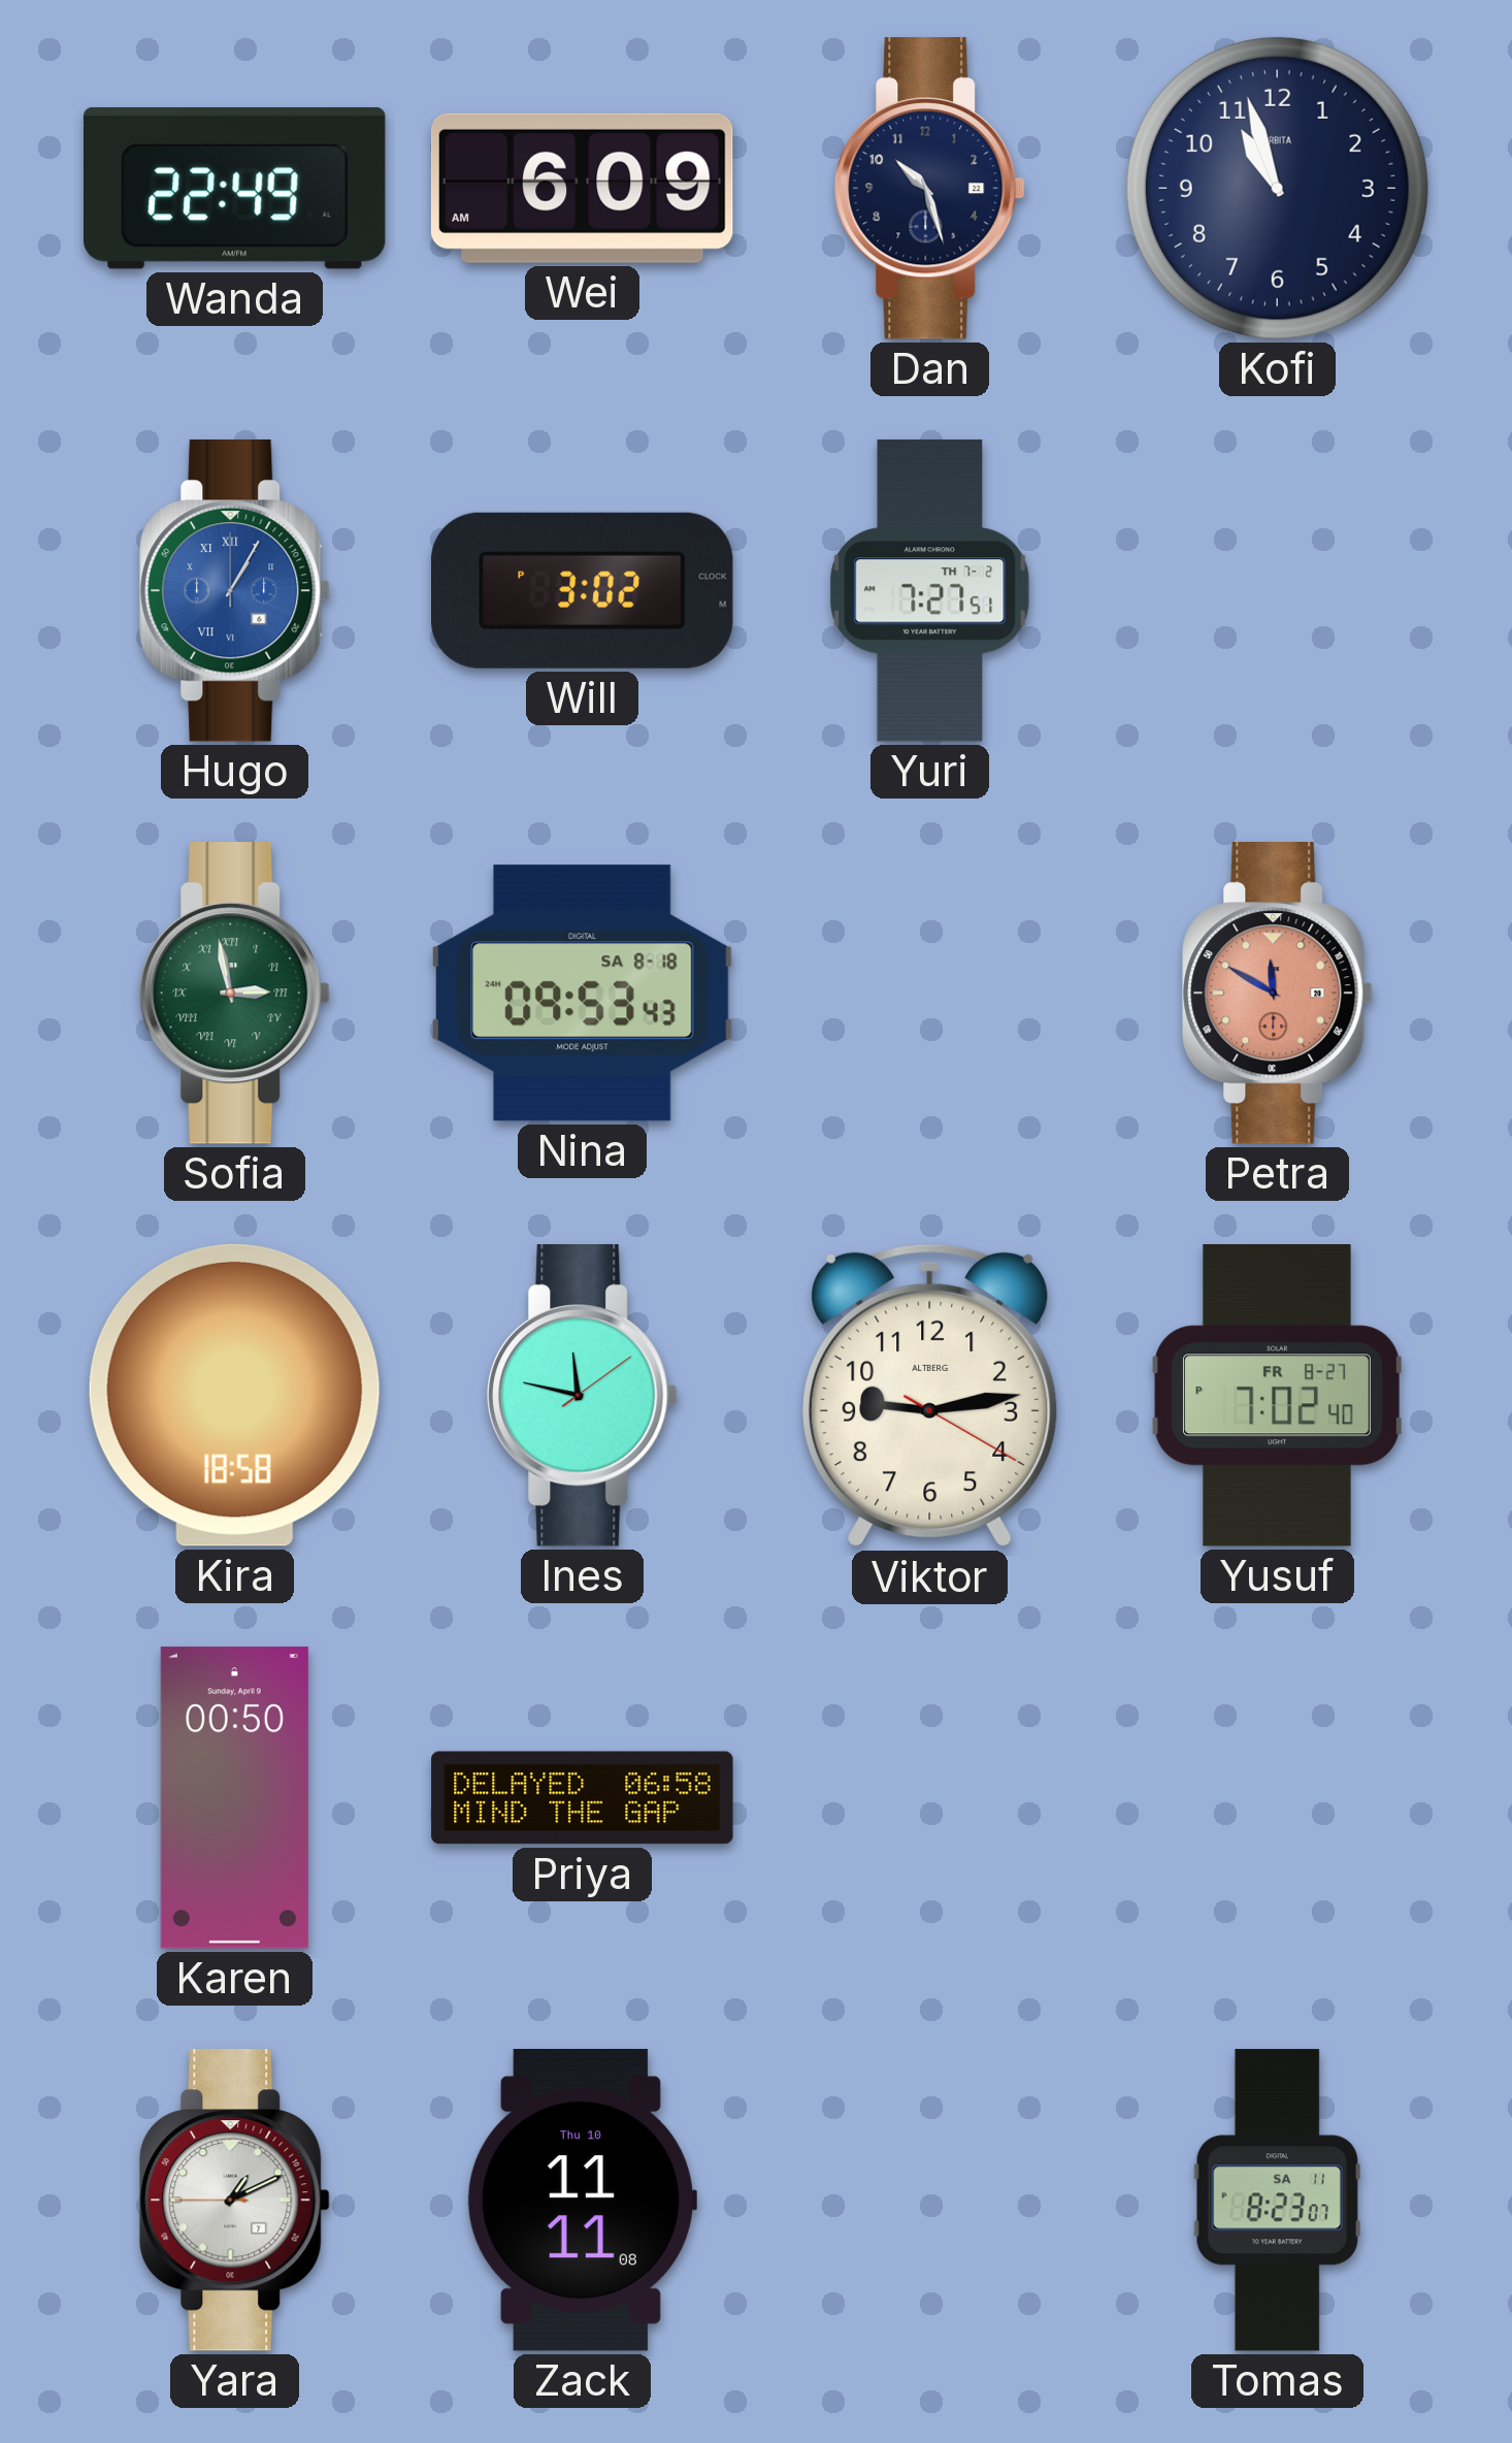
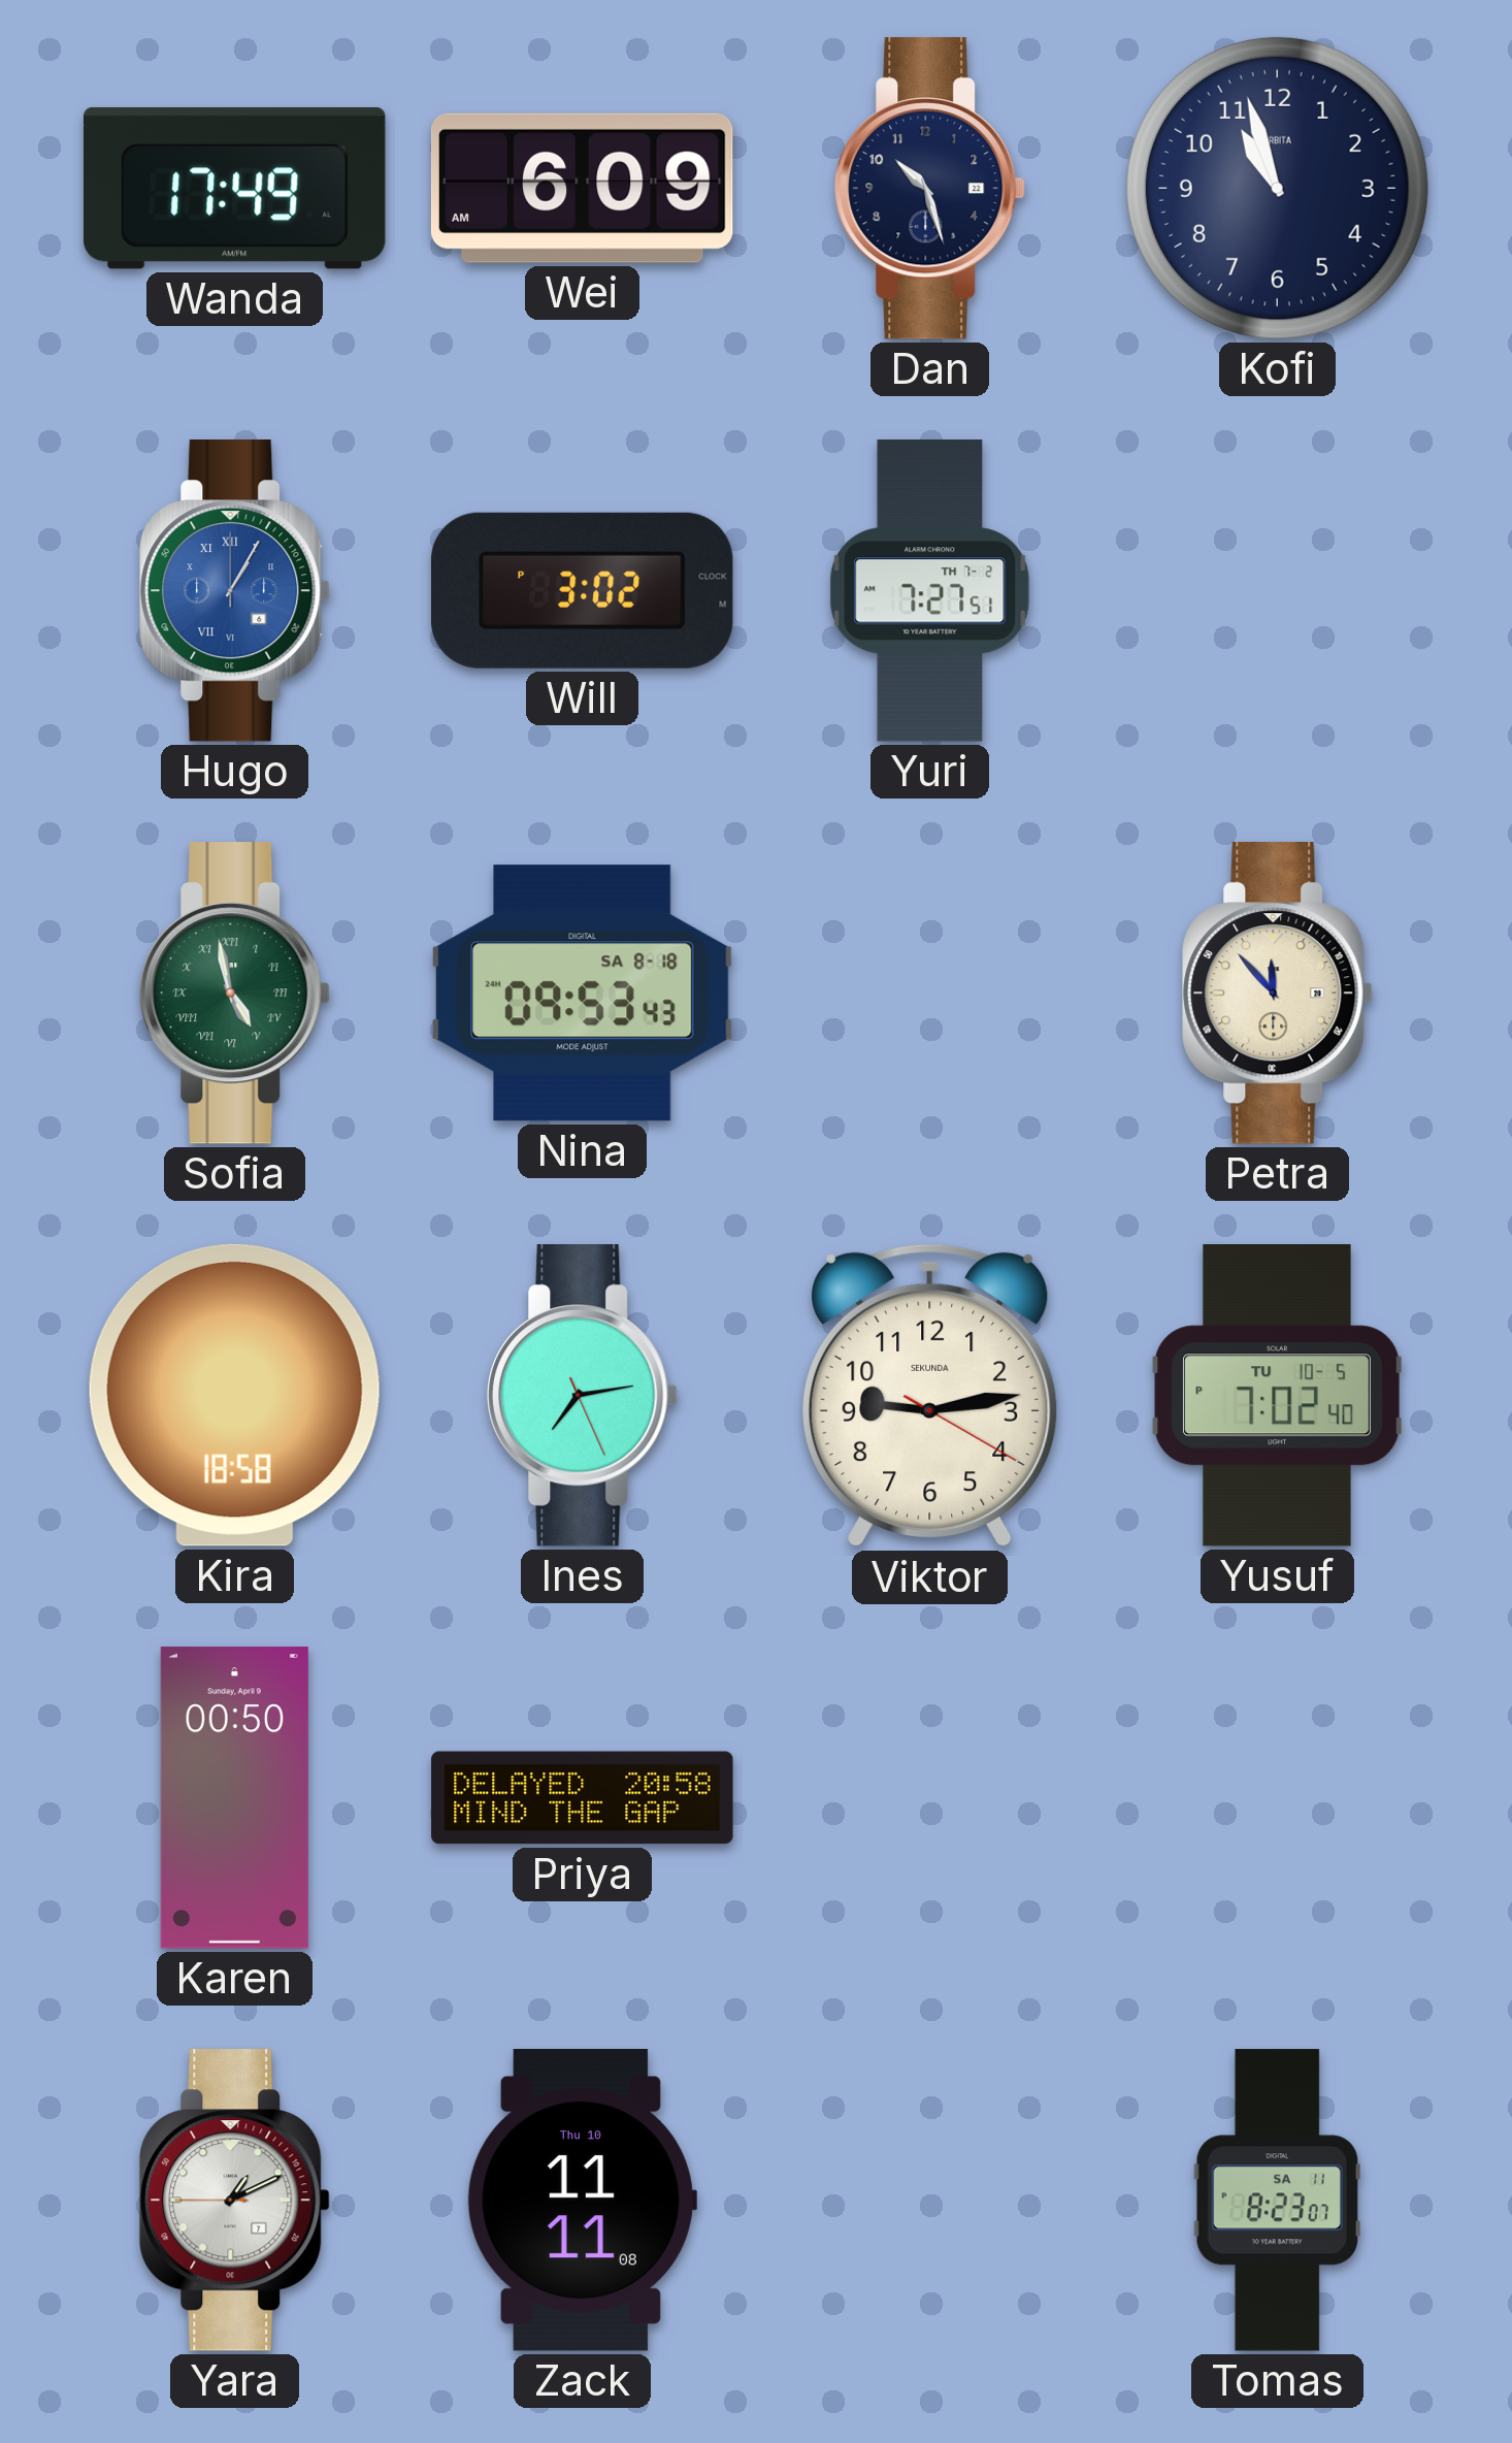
Wanda: 22:49 -> 17:49 (234, 188)
Sofia: 2:58 -> 4:58 (235, 994)
Petra: 11:50 -> 11:53 (1278, 994)
Petra dial: salmon -> cream (1278, 994)
Ines: 11:47 -> 7:13 (583, 1396)
Viktor brand: ALTBERG -> SEKUNDA (930, 1396)
Yusuf date: FR 8-27 -> TU 10-5 (1278, 1396)
Priya: 06:58 -> 20:58 (583, 1798)
